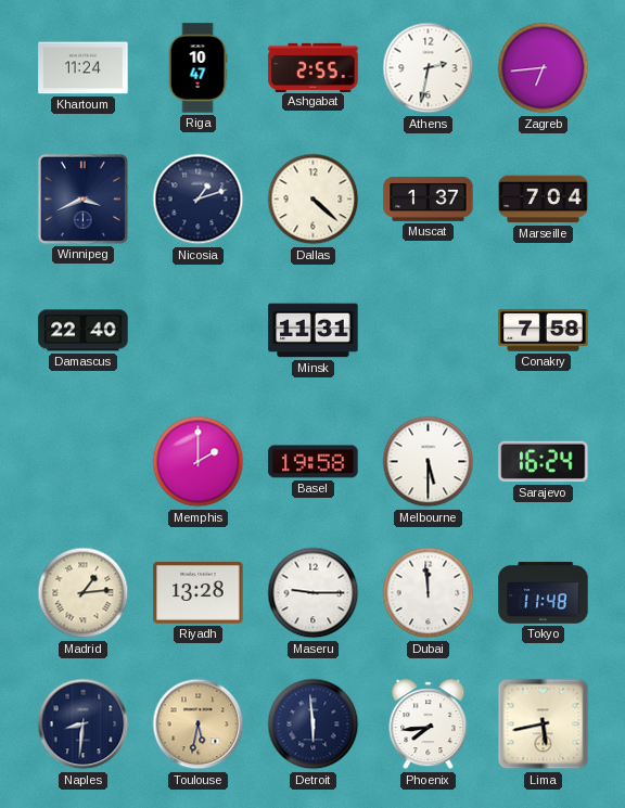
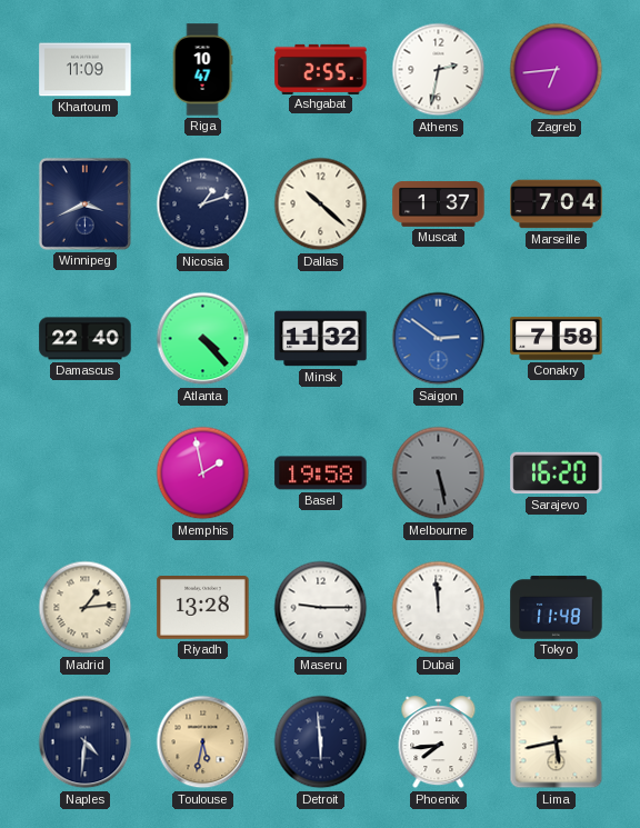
Khartoum: 11:24 -> 11:09 (86, 70)
Dallas: 4:22 -> 10:22 (321, 204)
Atlanta: none -> 4:23 (203, 339)
Minsk: 11:31 -> 11:32 (321, 339)
Saigon: none -> 2:51 (439, 339)
Memphis: 2:00 -> 1:58 (203, 473)
Melbourne: 5:30 -> 5:28 (439, 473)
Melbourne dial: white -> grey (439, 473)
Sarajevo: 16:24 -> 16:20 (557, 473)
Naples: 8:31 -> 4:31 (86, 742)
